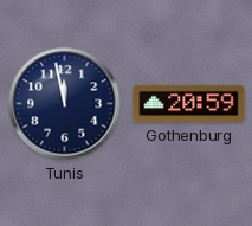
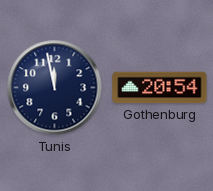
Gothenburg: 20:59 -> 20:54 (160, 88)
